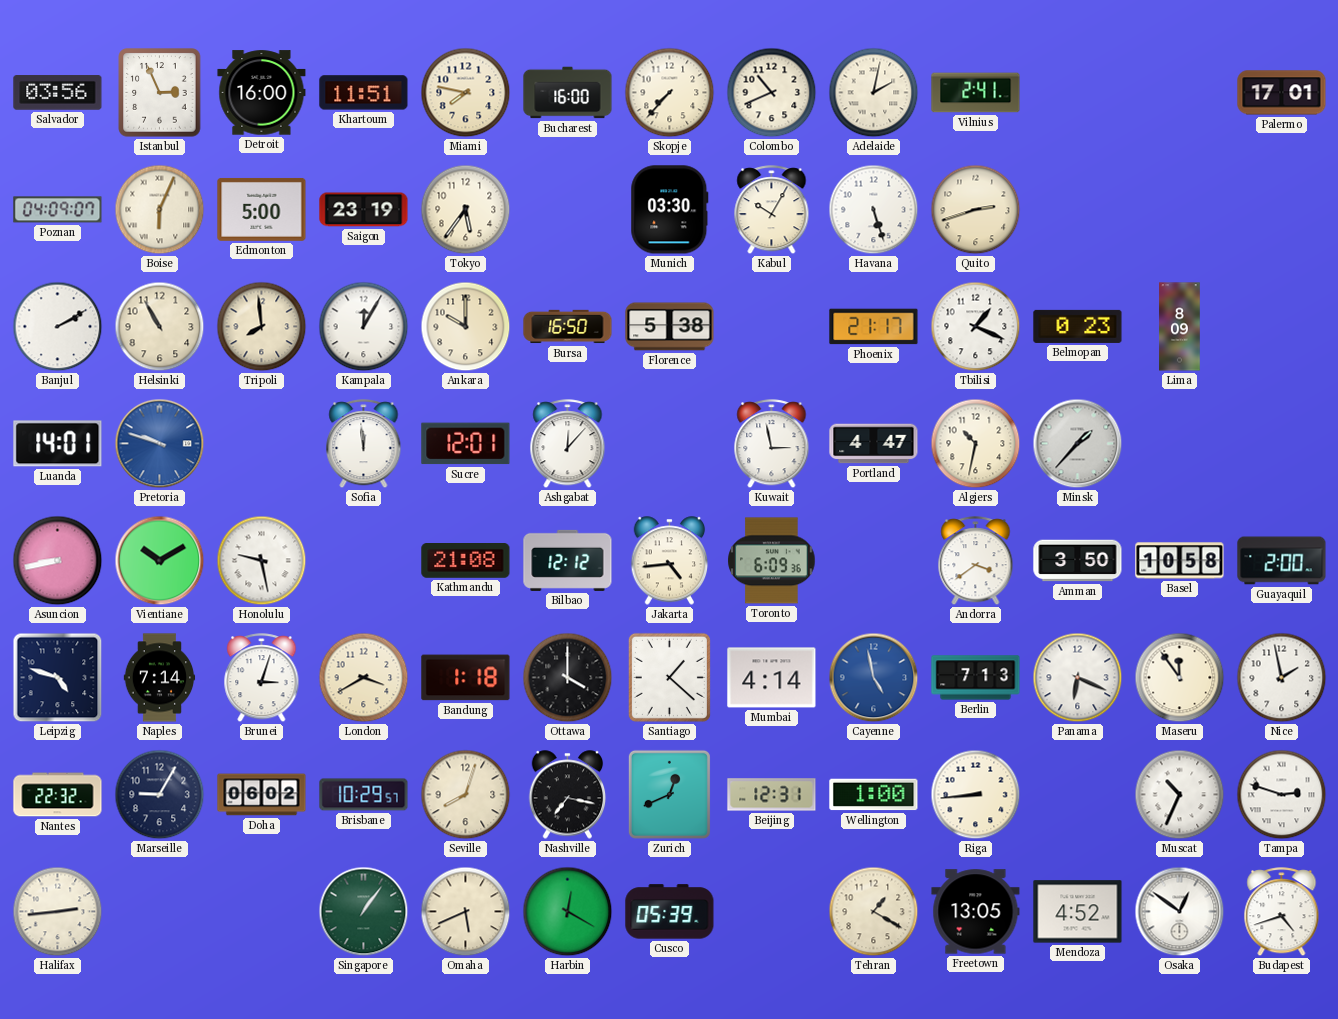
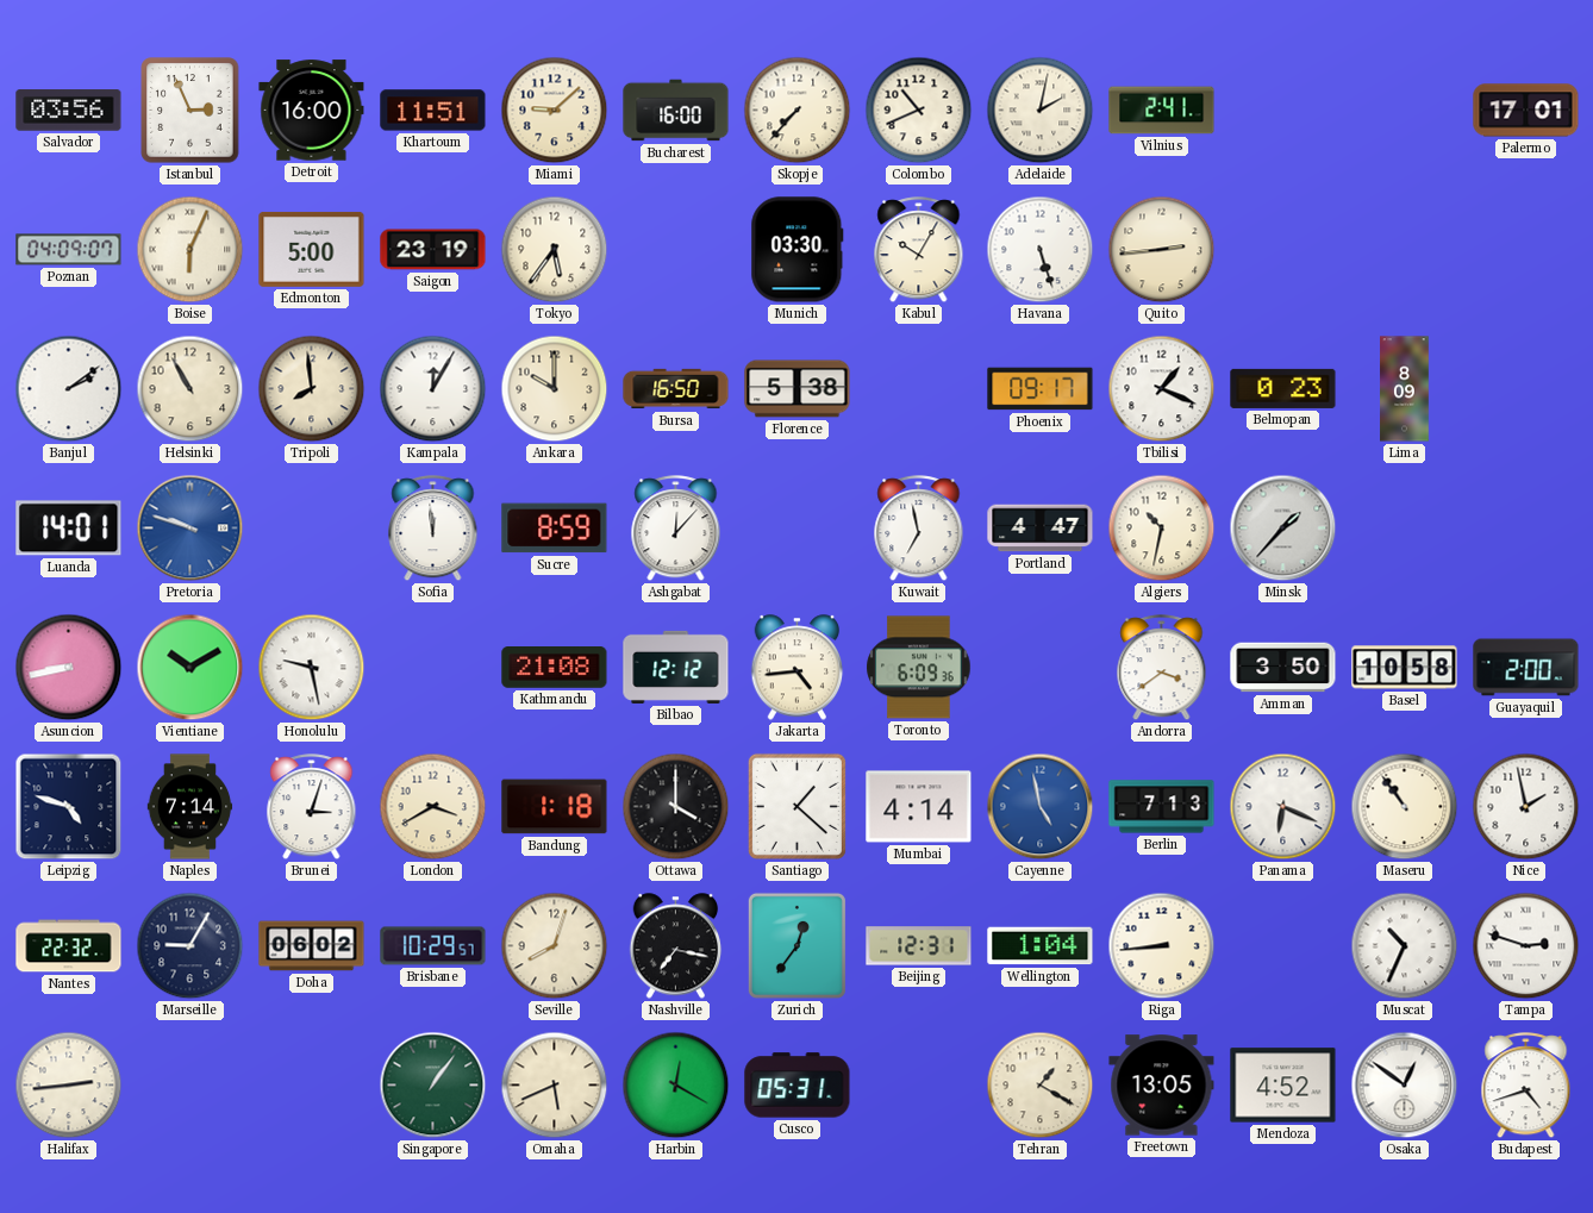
Miami: 7:47 -> 9:08 (555, 111)
Quito: 2:42 -> 2:44 (1162, 250)
Banjul: 2:10 -> 2:09 (69, 389)
Phoenix: 21:17 -> 09:17 (1041, 389)
Sucre: 12:01 -> 8:59 (555, 529)
Kuwait: 2:58 -> 6:58 (919, 529)
Maseru: 11:54 -> 10:54 (1405, 807)
Zurich: 12:41 -> 12:36 (796, 945)
Wellington: 1:00 -> 1:04 (1041, 946)
Cusco: 05:39 -> 05:31 (798, 1086)
